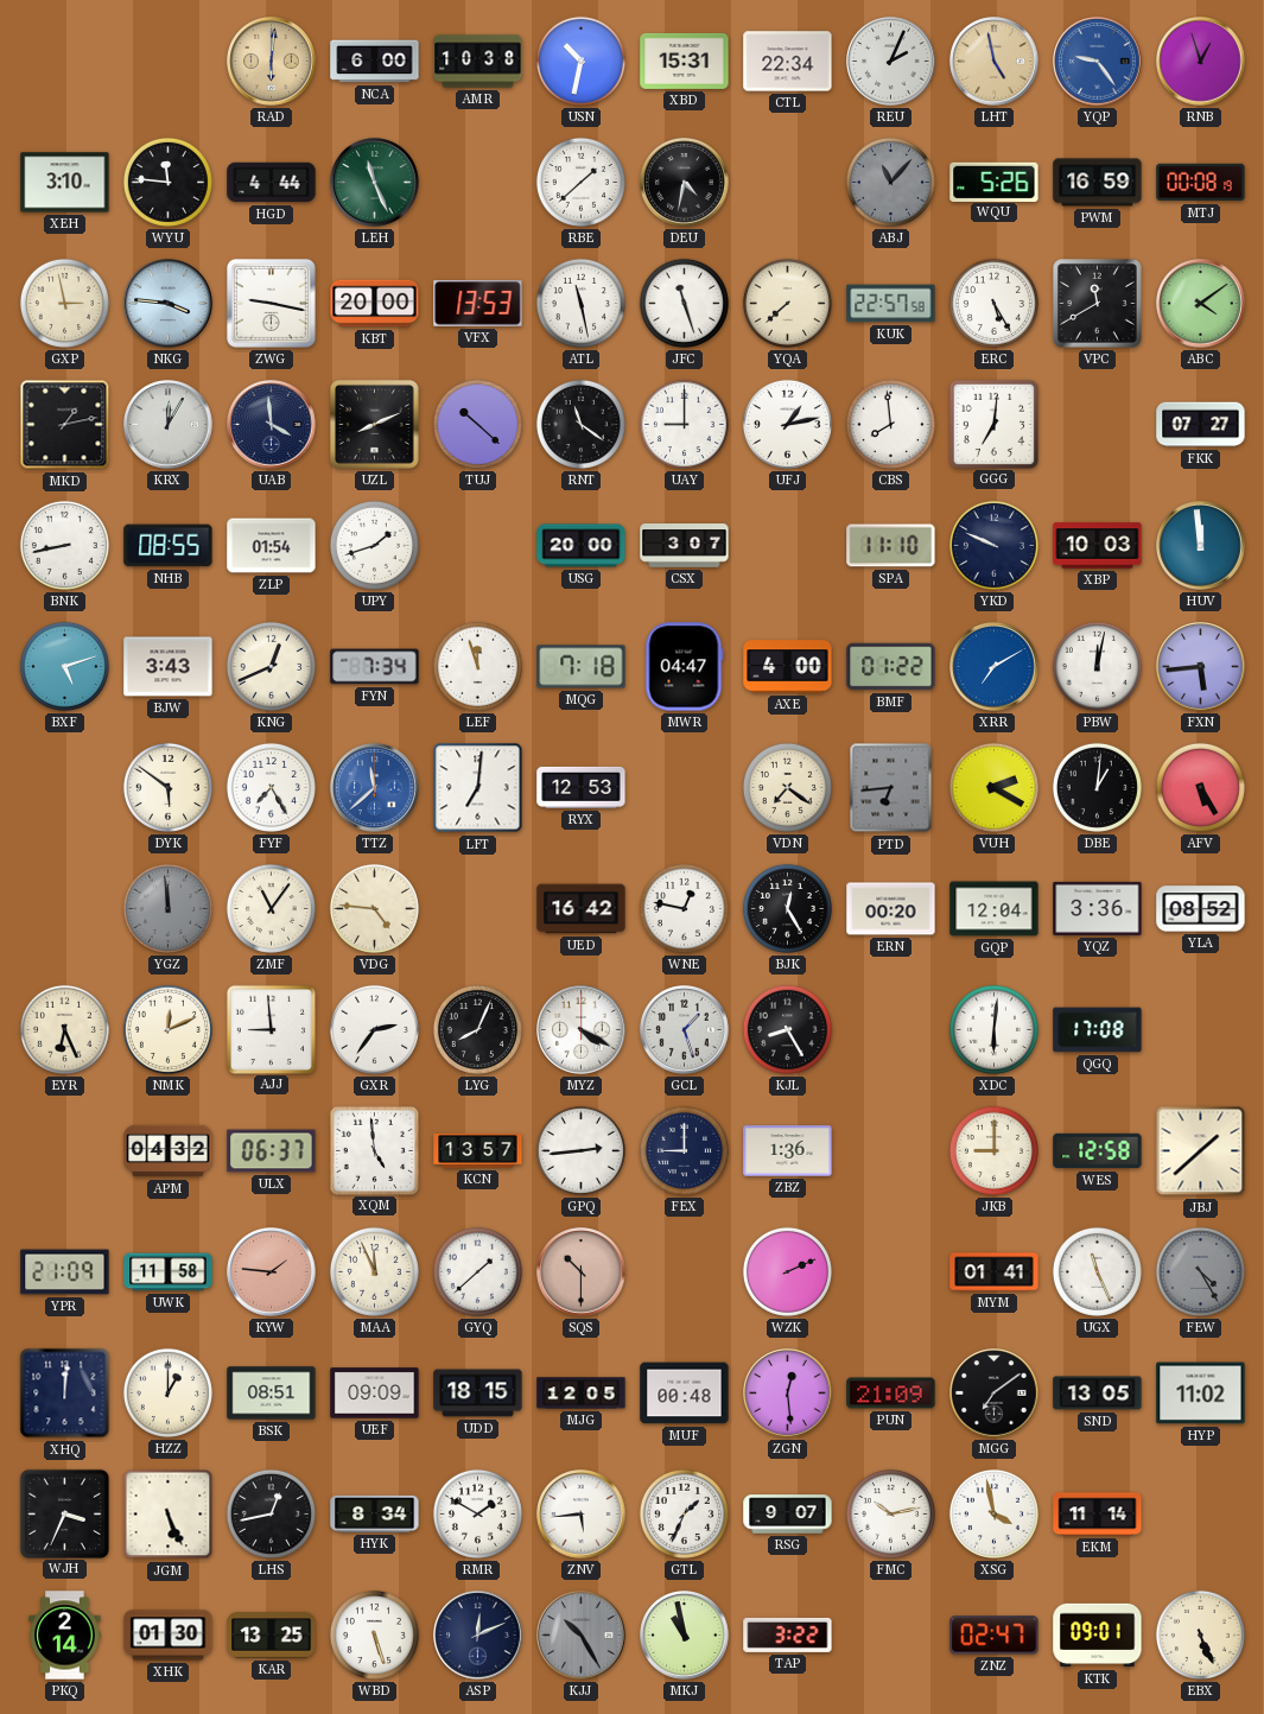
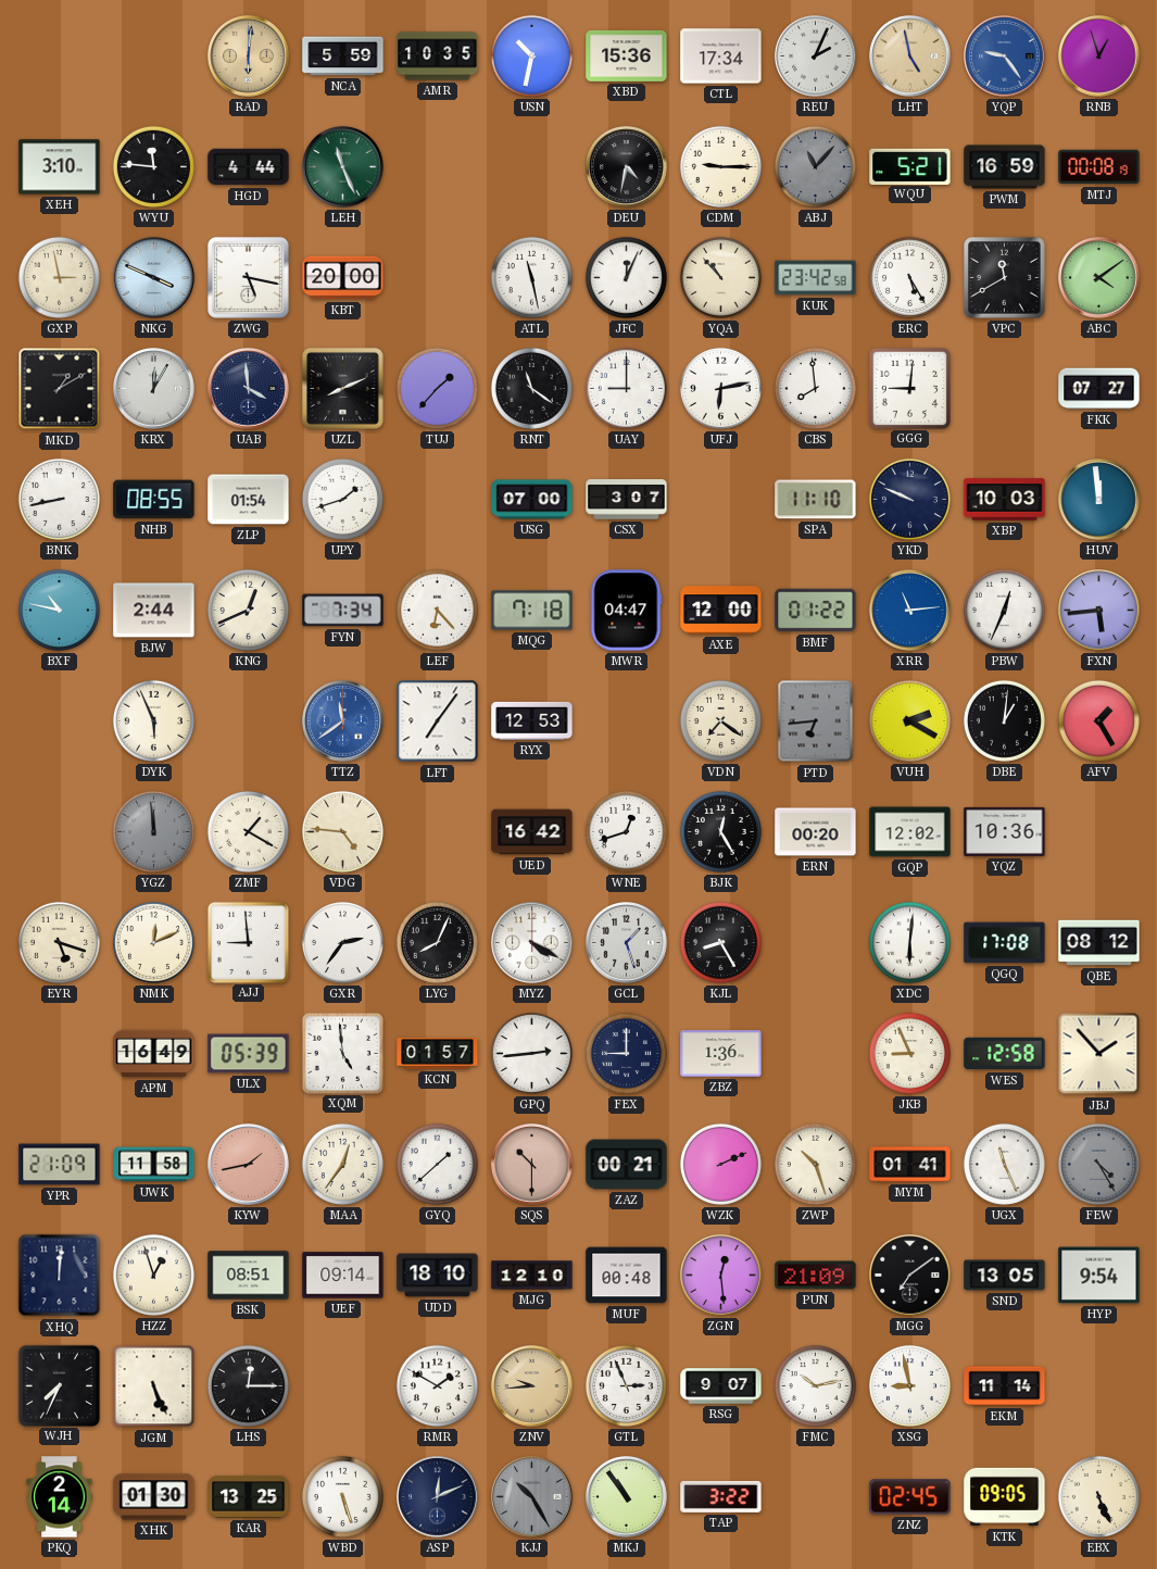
NCA: 6:00 -> 5:59 (343, 57)
AMR: 10:38 -> 10:35 (438, 57)
XBD: 15:31 -> 15:36 (627, 55)
CTL: 22:34 -> 17:34 (721, 57)
RBE: 1:38 -> none (580, 182)
CDM: none -> 9:15 (720, 166)
WQU: 5:26 -> 5:21 (910, 166)
NKG: 3:46 -> 3:49 (154, 278)
ZWG: 9:17 -> 5:17 (248, 277)
VFX: 13:53 -> none (478, 304)
JFC: 11:27 -> 12:04 (626, 277)
YQA: 7:38 -> 10:53 (720, 277)
KUK: 22:57 -> 23:42 (816, 278)
MKD: 1:13 -> 1:10 (60, 389)
TUJ: 10:22 -> 1:37 (437, 388)
UFJ: 1:13 -> 6:13 (720, 388)
GGG: 7:01 -> 9:01 (909, 388)
USG: 20:00 -> 07:00 (532, 500)
BXF: 5:12 -> 10:47 (59, 610)
BJW: 3:43 -> 2:44 (154, 611)
LEF: 11:57 -> 6:23 (437, 610)
AXE: 4:00 -> 12:00 (721, 611)
XRR: 7:10 -> 11:14 (910, 611)
PBW: 12:02 -> 12:34 (1004, 610)
DYK: 5:51 -> 5:56 (153, 720)
FYF: 7:25 -> none (271, 787)
TTZ: 11:38 -> 11:39 (343, 721)
LFT: 7:01 -> 7:06 (438, 721)
AFV: 5:25 -> 1:25 (1098, 720)
ZMF: 11:06 -> 1:20 (248, 831)
WNE: 12:47 -> 12:42 (626, 831)
GQP: 12:04 -> 12:02 (910, 832)
YQZ: 3:36 -> 10:36 (1005, 831)
YLA: 08:52 -> none (1201, 909)
EYR: 6:26 -> 5:18 (59, 942)
QBE: none -> 08:12 (1099, 943)
APM: 04:32 -> 16:49 (154, 1054)
ULX: 06:37 -> 05:39 (249, 1054)
KCN: 13:57 -> 01:57 (438, 1054)
JKB: 9:00 -> 8:56 (909, 1053)
JBJ: 1:38 -> 1:53 (1099, 1054)
KYW: 1:46 -> 1:43 (249, 1165)
MAA: 11:56 -> 12:36 (342, 1164)
ZAZ: none -> 00:21 (627, 1165)
ZWP: none -> 10:27 (815, 1164)
HZZ: 1:00 -> 12:57 (153, 1275)
UEF: 09:09 -> 09:14 (343, 1276)
UDD: 18:15 -> 18:10 (438, 1276)
MJG: 12:05 -> 12:10 (532, 1276)
HYP: 11:02 -> 9:54 (1099, 1276)
WJH: 3:34 -> 7:34 (59, 1385)
LHS: 12:43 -> 12:15 (248, 1385)
HYK: 8:34 -> none (375, 1513)
ZNV: 5:44 -> 9:44 (532, 1386)
ZNV dial: white -> champagne (532, 1386)
GTL: 1:34 -> 2:56 (626, 1385)
XSG: 3:58 -> 8:58 (909, 1385)
MKJ: 10:58 -> 10:54 (627, 1497)
ZNZ: 02:47 -> 02:45 (910, 1497)
KTK: 09:01 -> 09:05 (1005, 1497)
